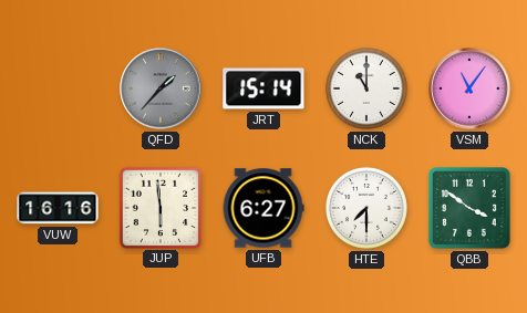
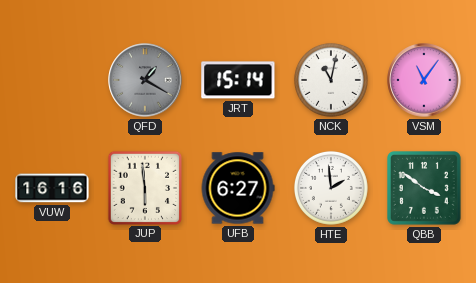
QFD: 1:37 -> 1:20 (145, 80)
NCK: 11:00 -> 11:02 (331, 80)
HTE: 7:30 -> 1:59 (331, 188)
